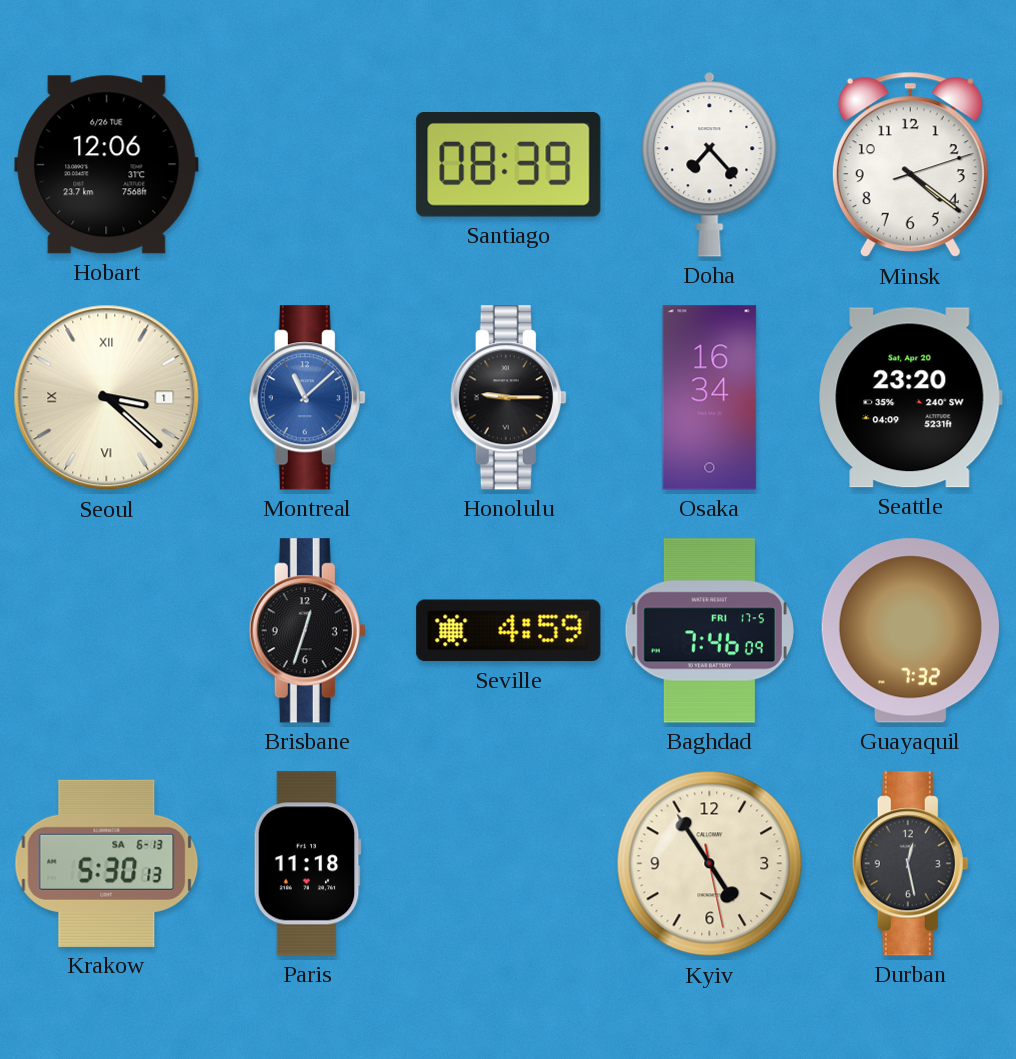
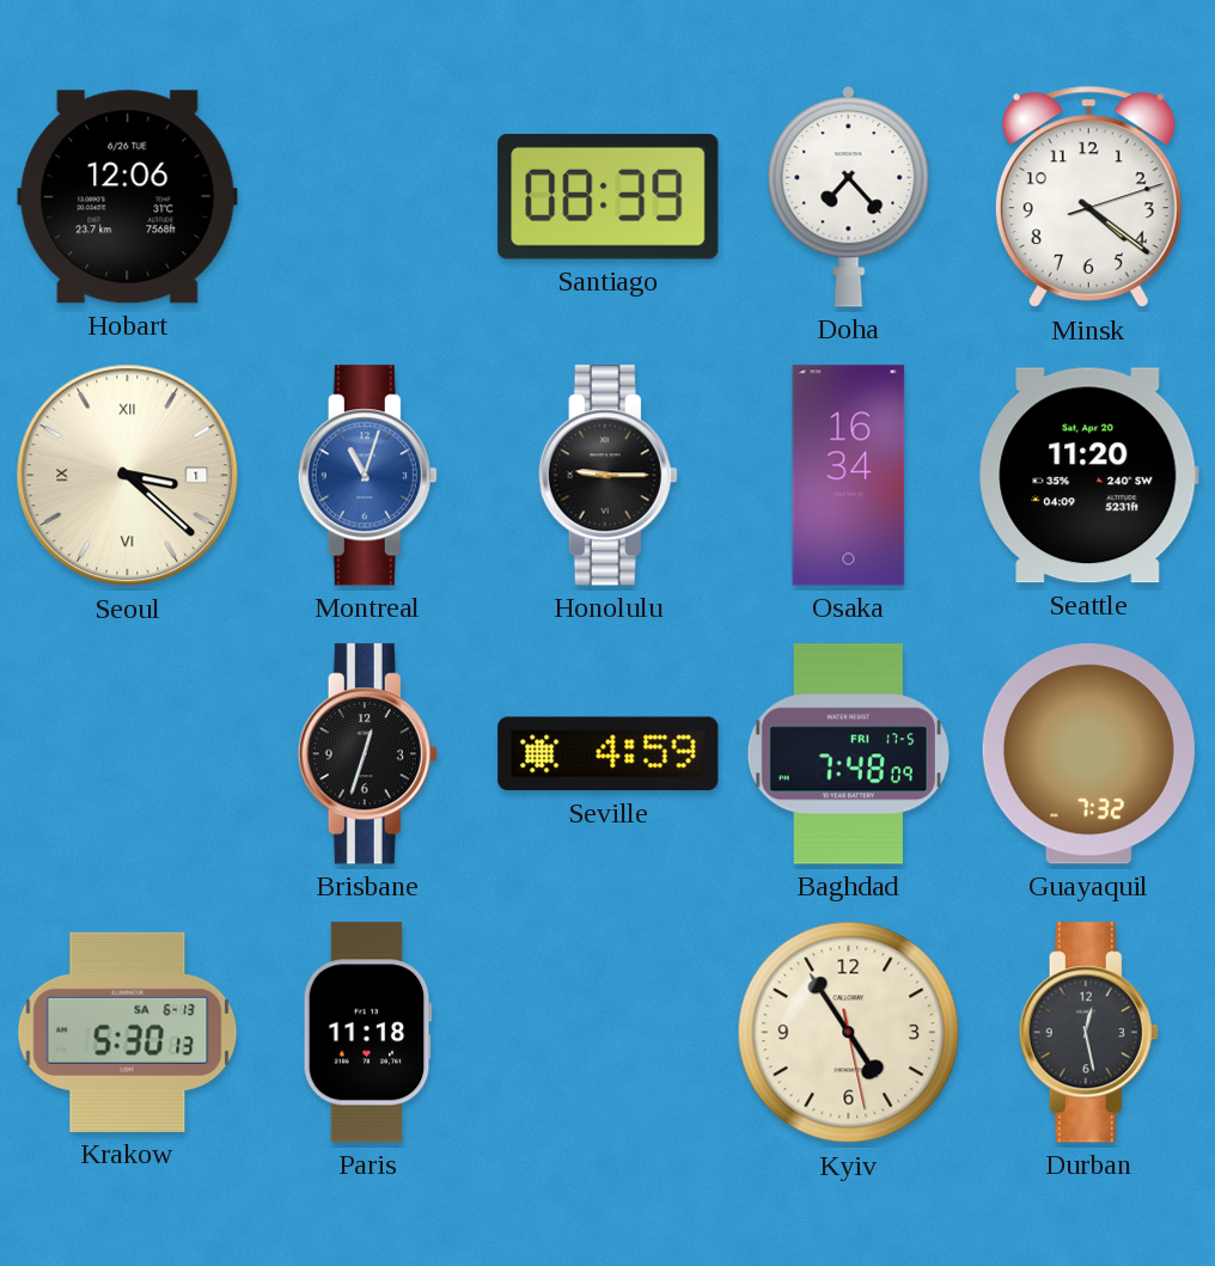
Montreal: 11:08 -> 11:03 (367, 476)
Seattle: 23:20 -> 11:20 (1089, 476)
Baghdad: 7:46 -> 7:48 (848, 754)
